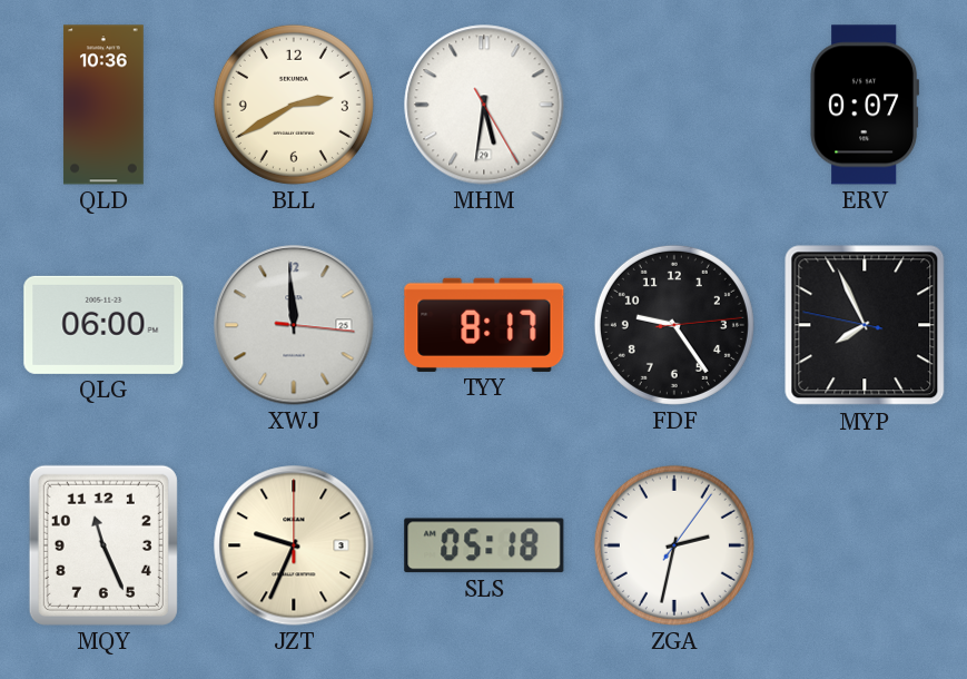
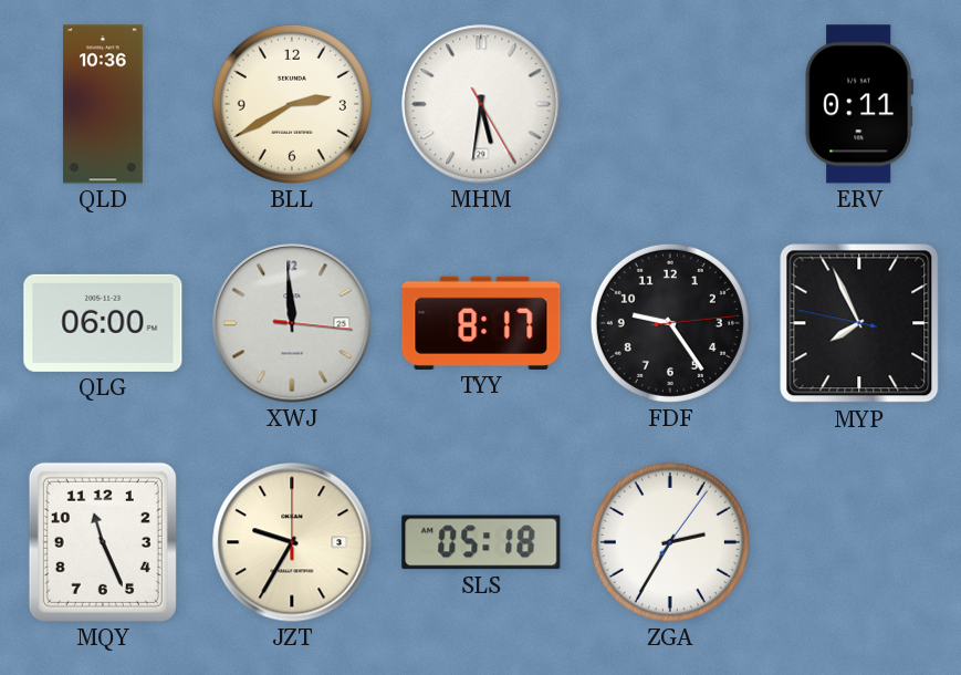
ERV: 0:07 -> 0:11 (858, 104)
JZT: 9:34 -> 9:35 (292, 542)
ZGA: 2:32 -> 2:35 (670, 542)
